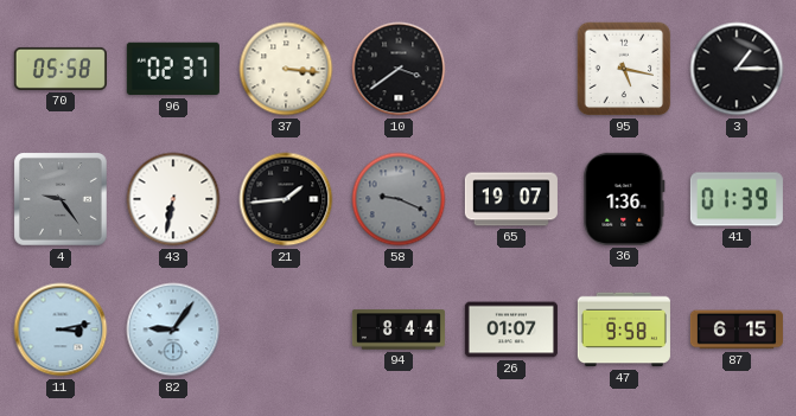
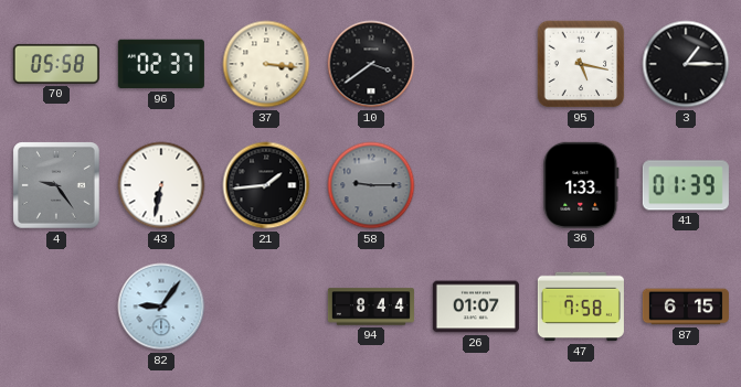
58: 9:19 -> 9:15 (371, 185)
65: 19:07 -> none (511, 199)
36: 1:36 -> 1:33 (581, 185)
11: 3:13 -> none (61, 329)
47: 9:58 -> 7:58 (581, 307)
